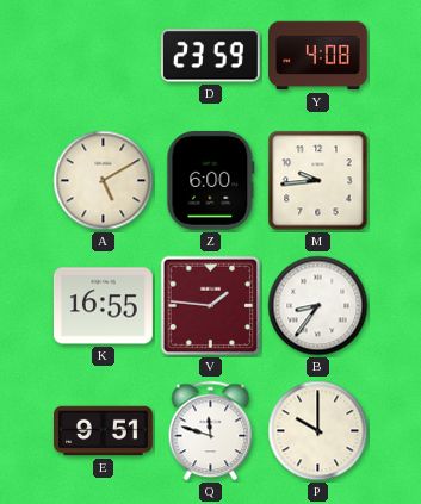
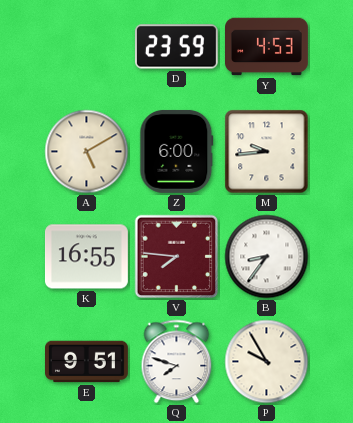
Y: 4:08 -> 4:53 (267, 47)
V: 1:46 -> 7:46 (177, 257)
Q: 11:48 -> 7:48 (177, 362)
P: 10:00 -> 9:55 (267, 362)
